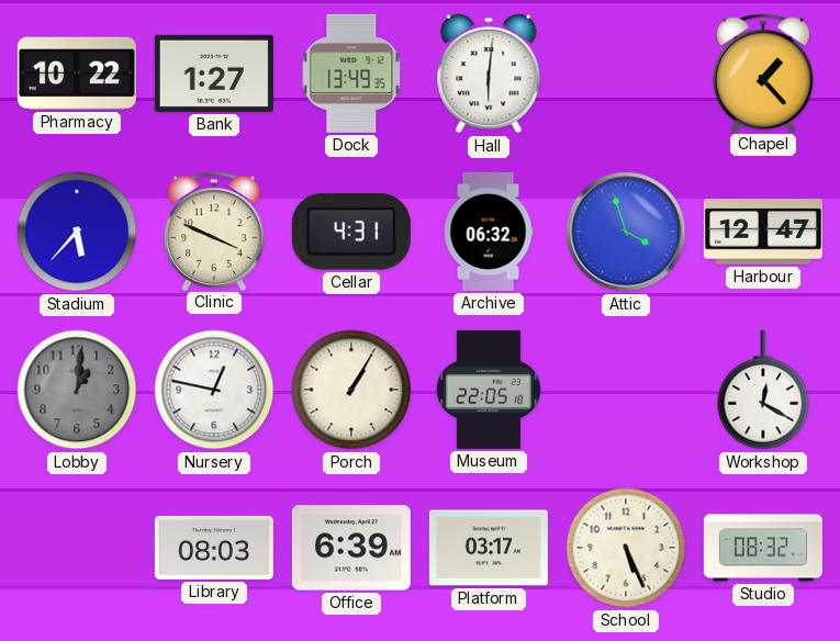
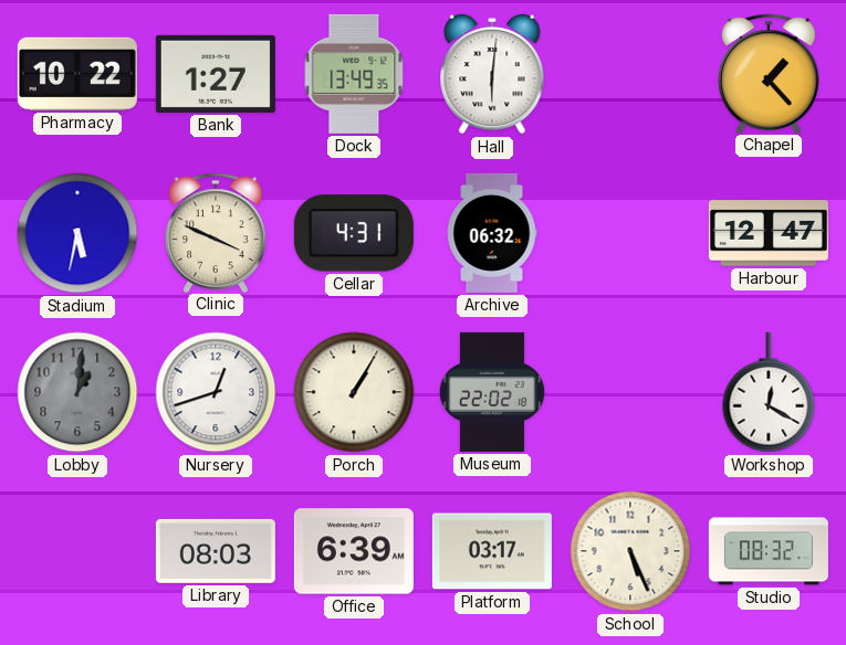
Stadium: 5:37 -> 5:32 (77, 233)
Attic: 3:57 -> none (626, 232)
Nursery: 12:47 -> 12:42 (216, 392)
Museum: 22:05 -> 22:02 (492, 392)
